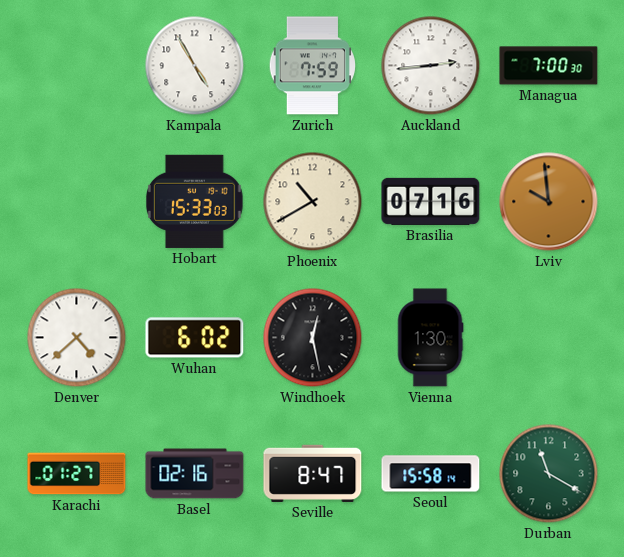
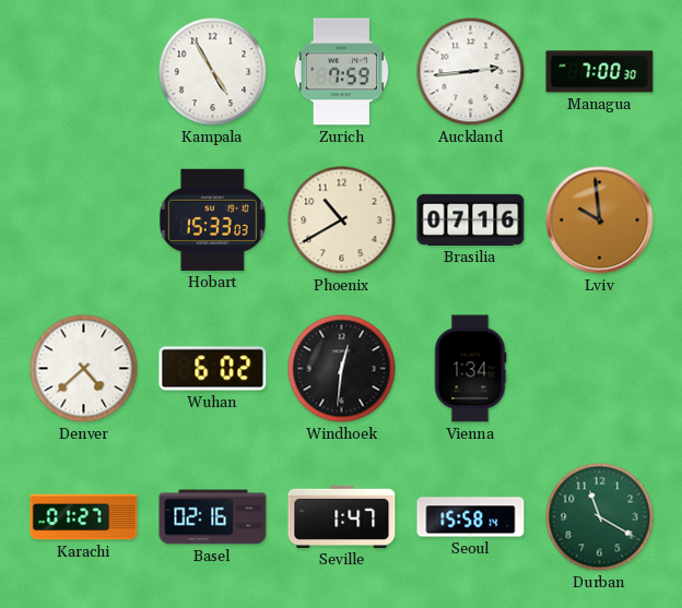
Windhoek: 12:28 -> 12:31 (342, 369)
Vienna: 1:30 -> 1:34 (470, 369)
Seville: 8:47 -> 1:47 (342, 516)
